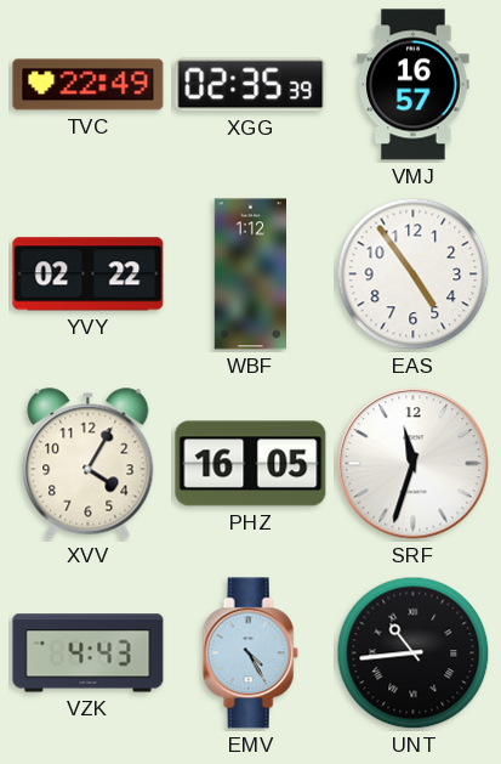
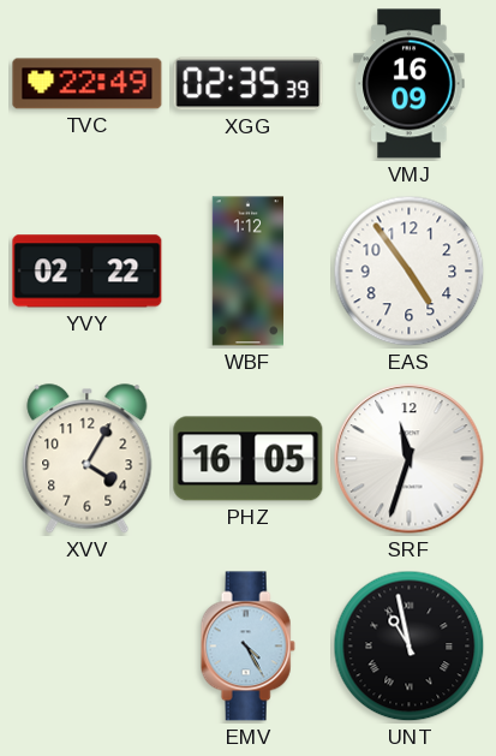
VMJ: 16:57 -> 16:09 (410, 84)
VZK: 4:43 -> none (89, 653)
UNT: 10:44 -> 10:58 (410, 647)
